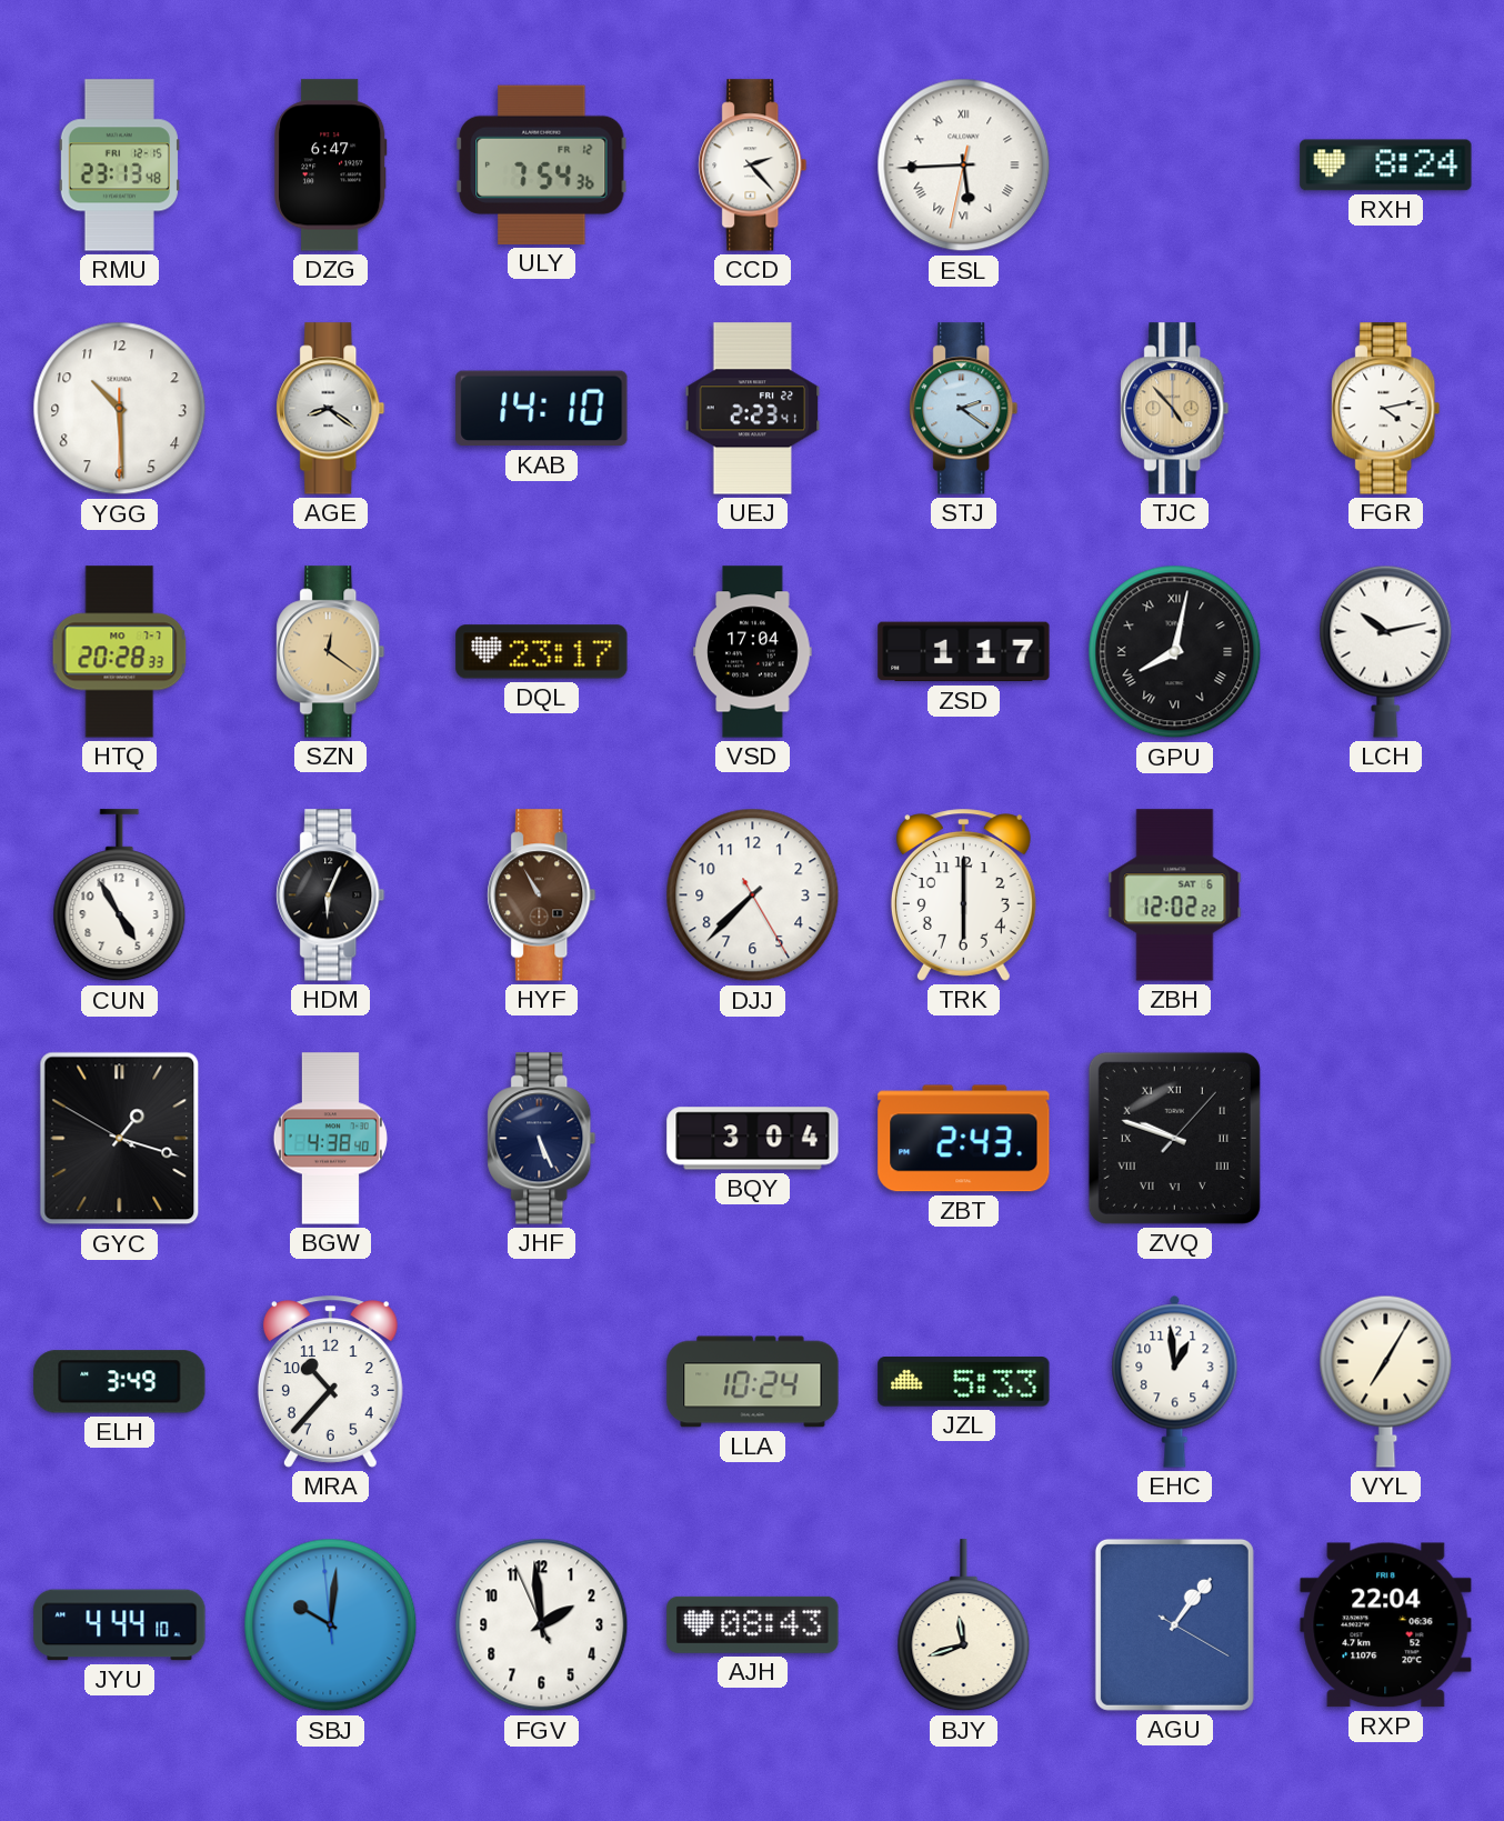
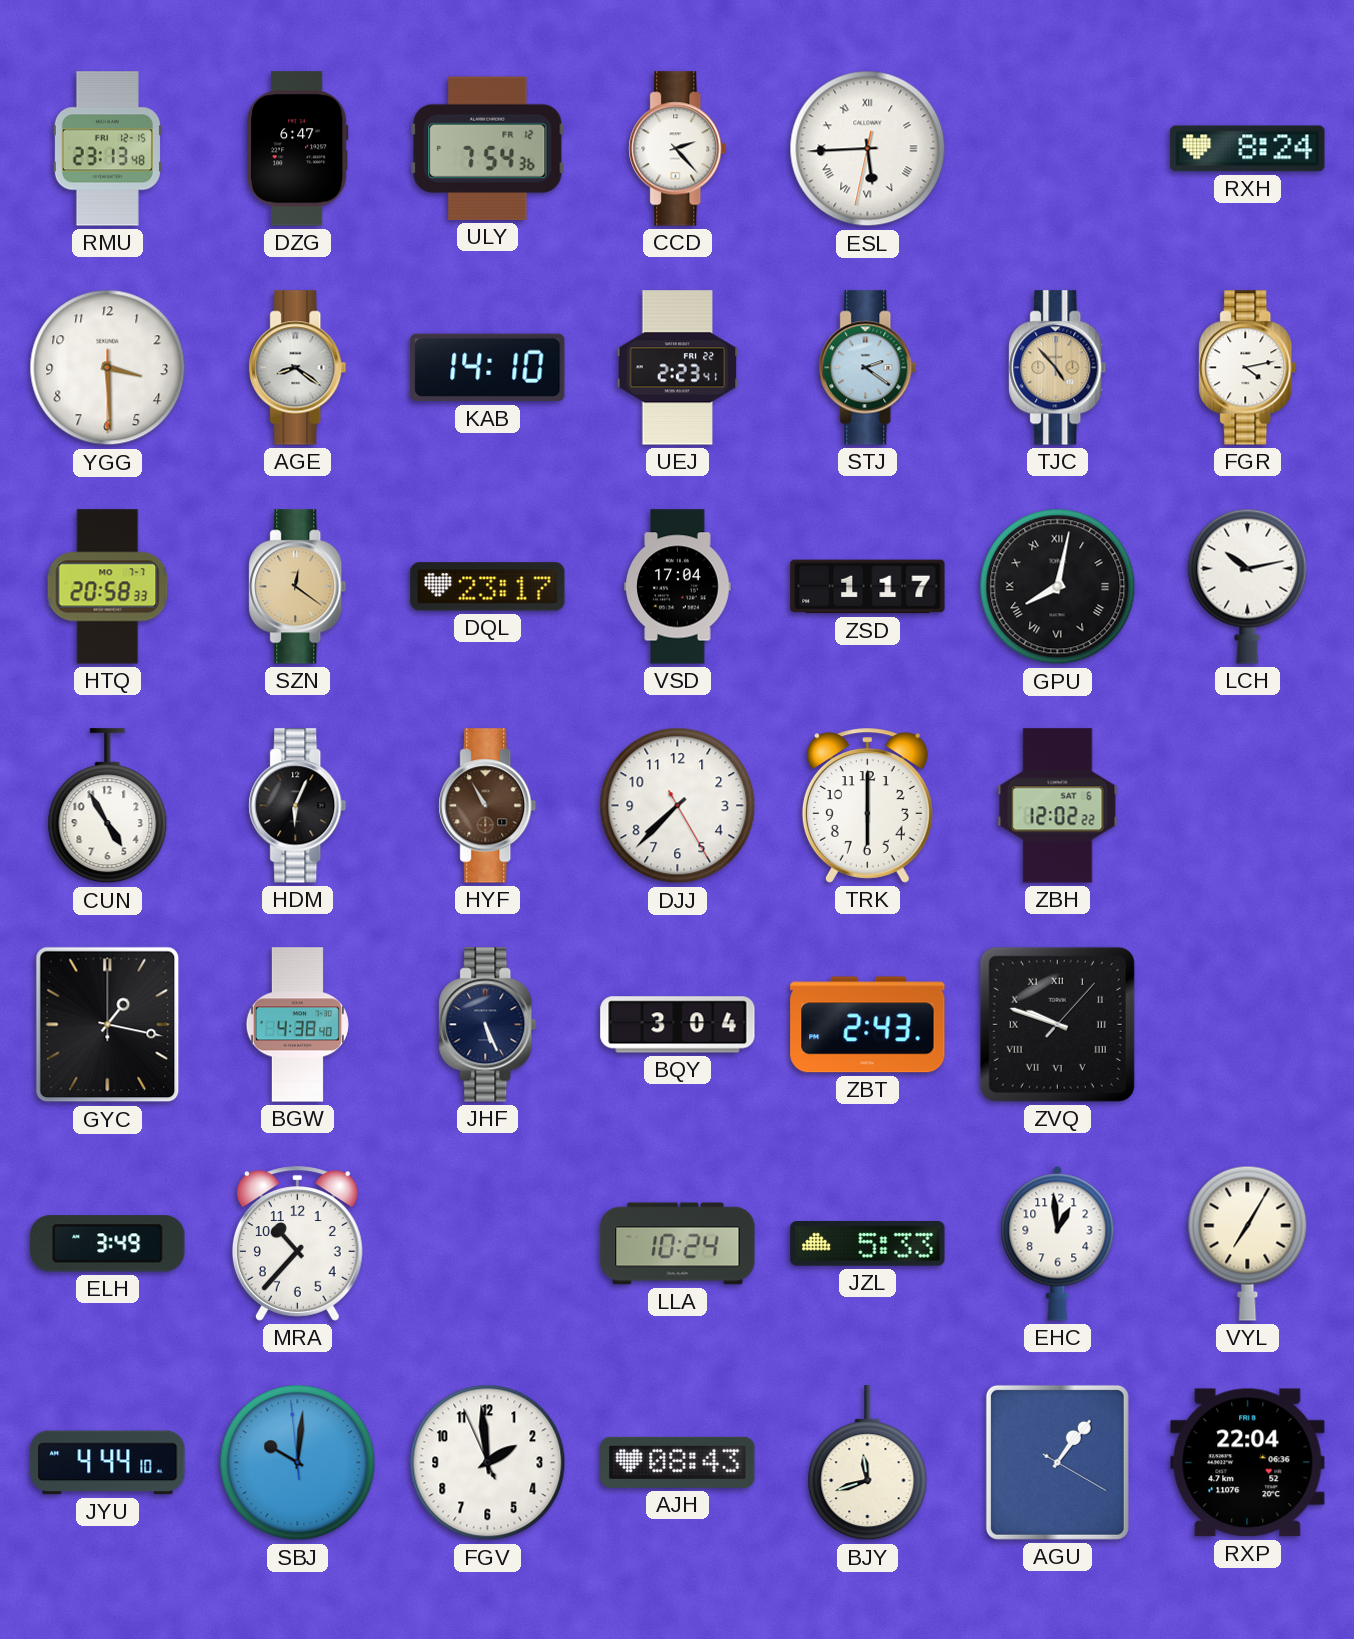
YGG: 10:29 -> 3:29 (108, 368)
HTQ: 20:28 -> 20:58 (108, 587)
GYC: 1:17:50 -> 1:17:00 (108, 1025)
